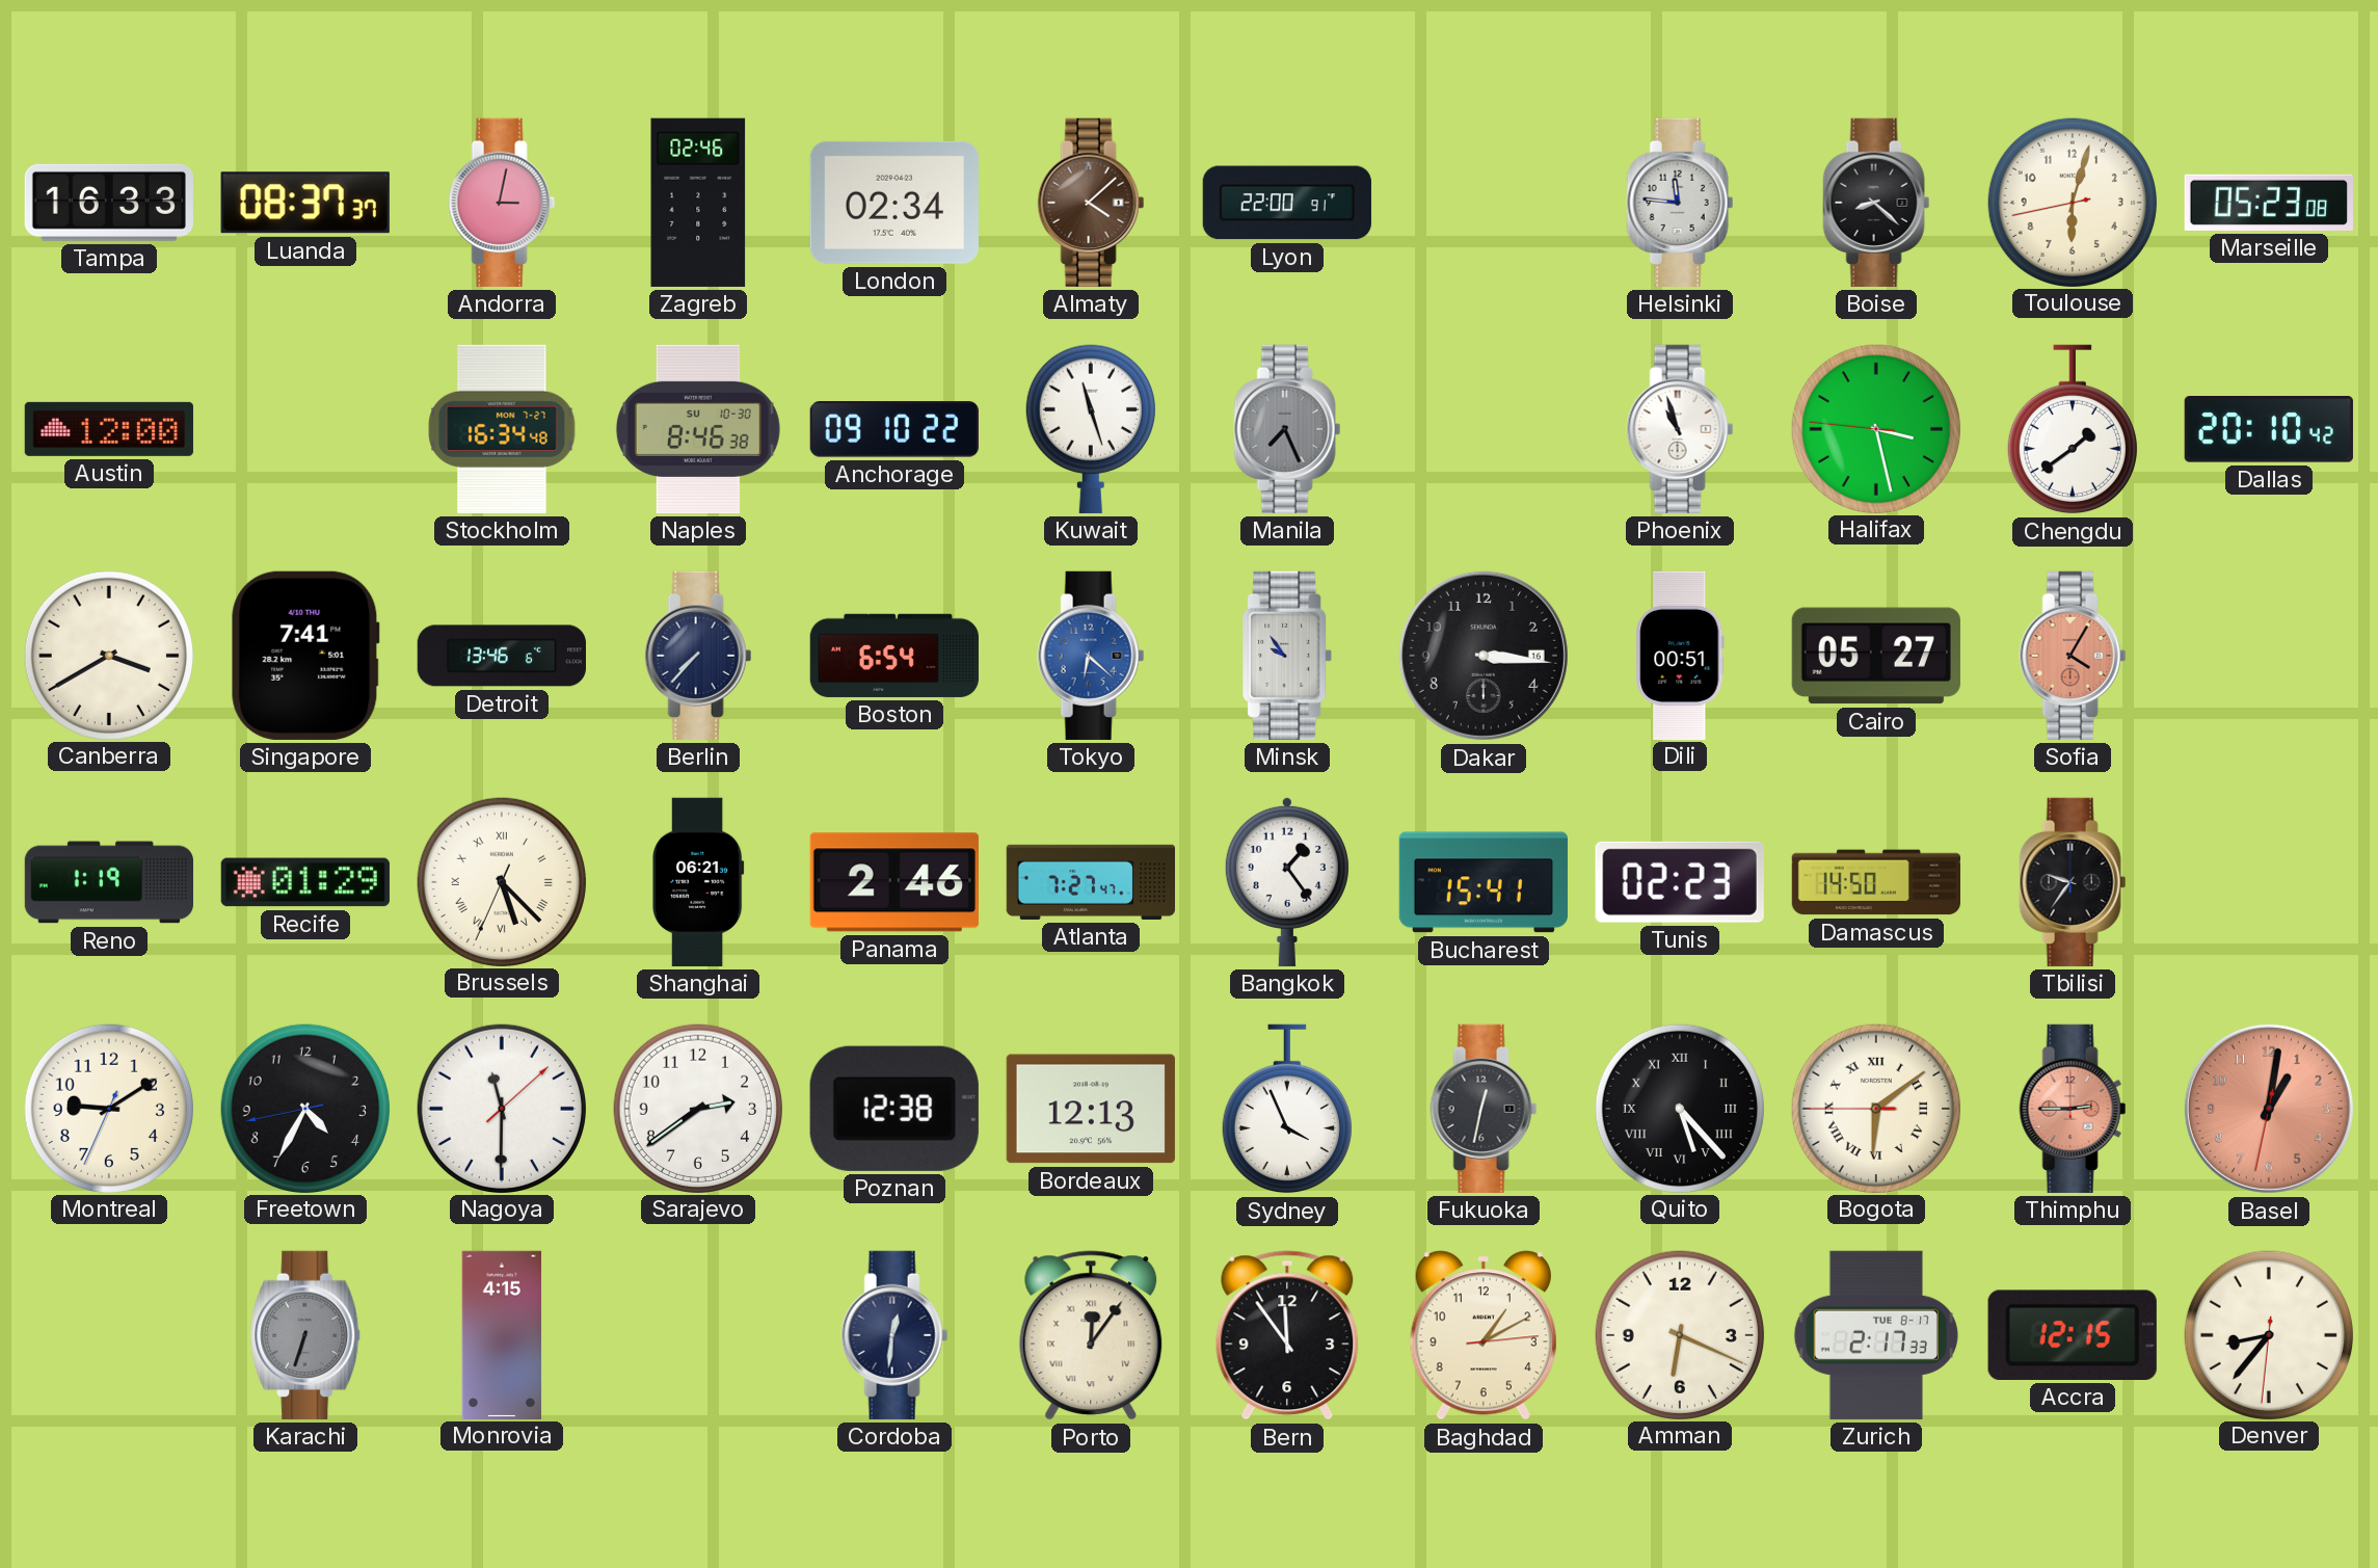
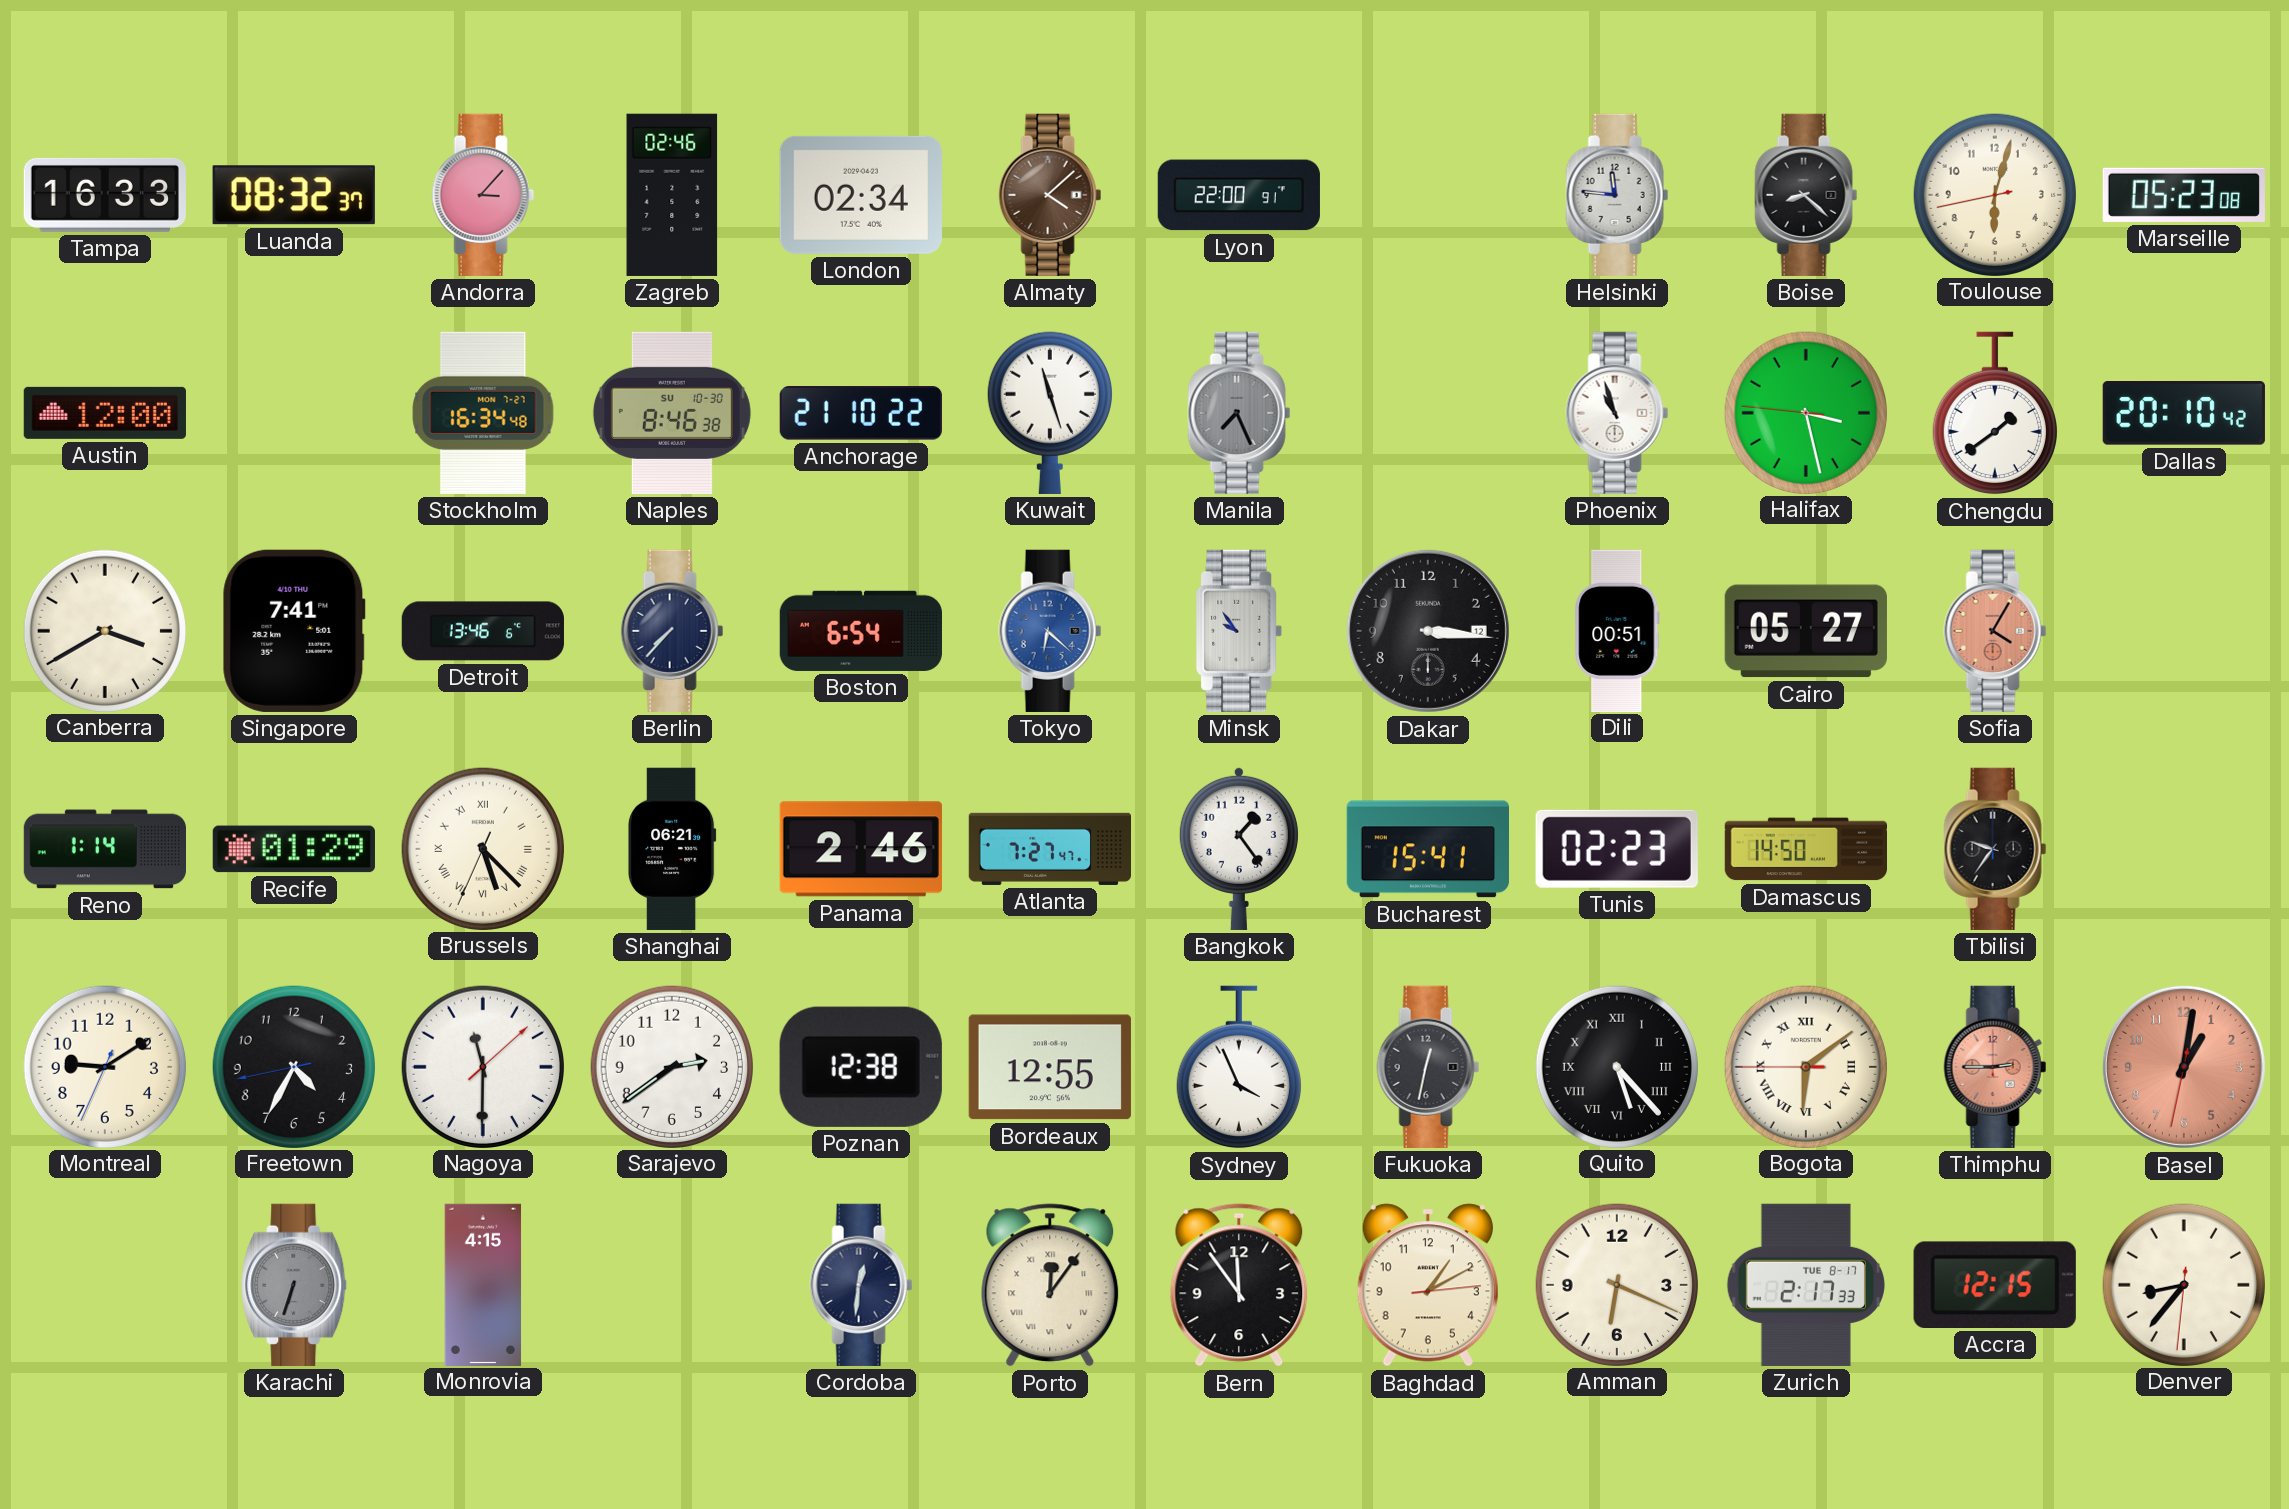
Luanda: 08:37 -> 08:32 (294, 195)
Andorra: 3:02 -> 3:07 (483, 195)
Anchorage: 09:10 -> 21:10 (861, 413)
Dakar date: 16 -> 12 (1428, 631)
Reno: 1:19 -> 1:14 (104, 849)
Bordeaux: 12:13 -> 12:55 (1050, 1067)
